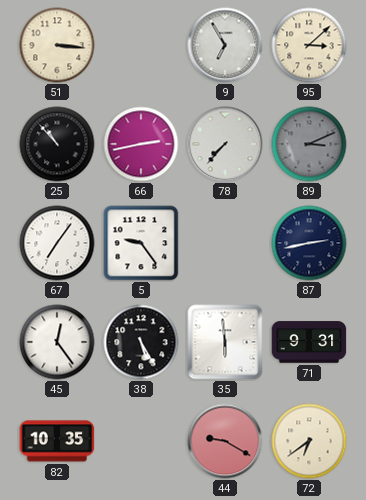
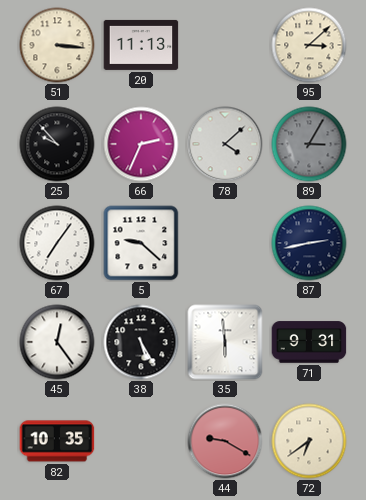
20: none -> 11:13 (141, 45)
9: 6:55 -> none (225, 45)
25: 10:53 -> 9:53 (57, 144)
66: 2:43 -> 2:34 (141, 144)
78: 7:37 -> 4:08 (225, 144)
89: 3:11 -> 3:05 (309, 144)
5: 9:24 -> 9:22 (141, 243)
